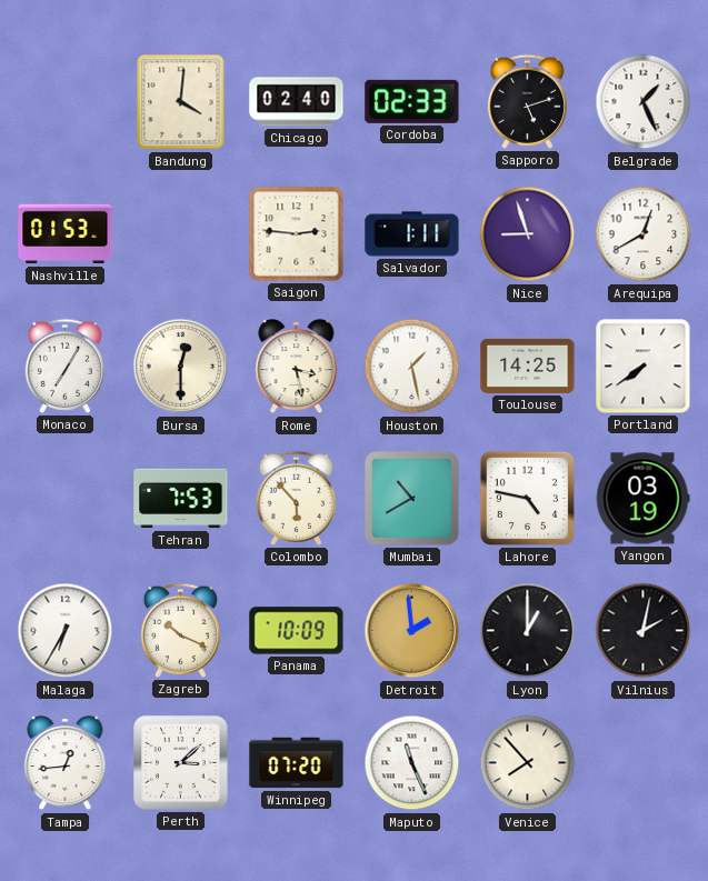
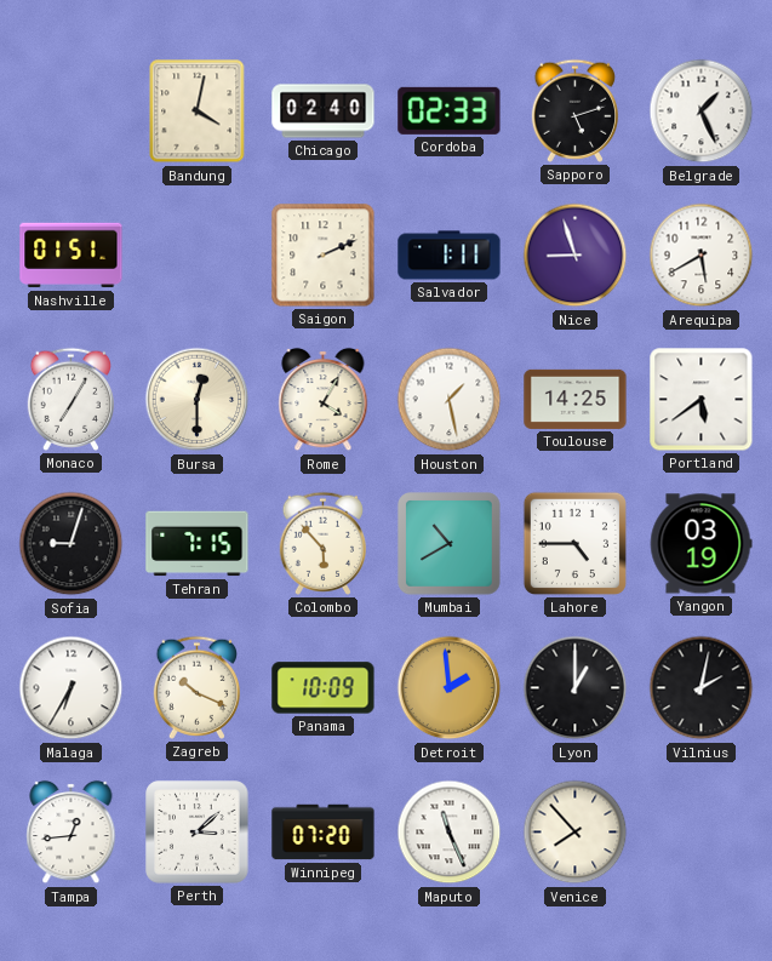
Bandung: 4:01 -> 4:02 (198, 111)
Nashville: 01:53 -> 01:51 (72, 256)
Saigon: 2:46 -> 2:11 (324, 256)
Arequipa: 12:40 -> 5:40 (702, 256)
Rome: 3:28 -> 4:05 (324, 400)
Portland: 7:39 -> 5:39 (702, 400)
Sofia: none -> 9:03 (72, 544)
Tehran: 7:53 -> 7:15 (198, 544)
Lahore: 4:47 -> 4:45 (574, 543)
